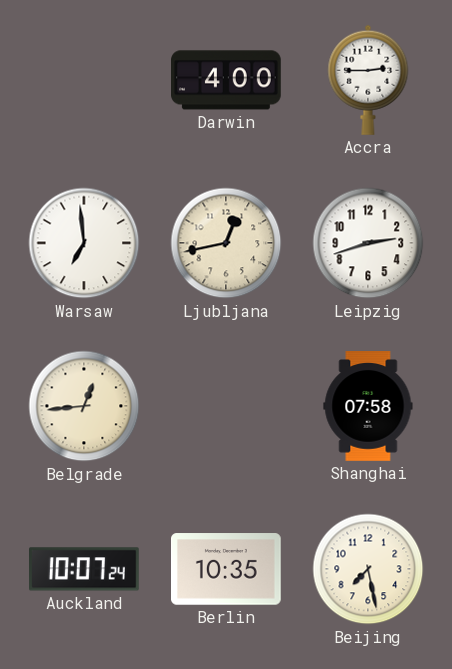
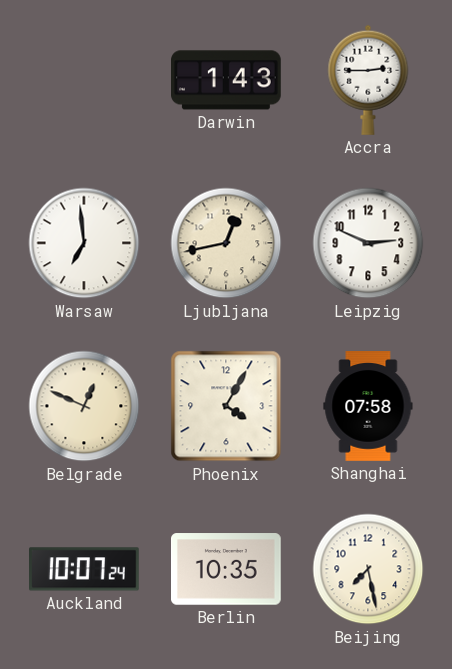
Darwin: 4:00 -> 1:43 (227, 80)
Leipzig: 2:42 -> 2:49 (368, 243)
Belgrade: 12:44 -> 12:49 (84, 406)
Phoenix: none -> 4:05 (226, 406)
